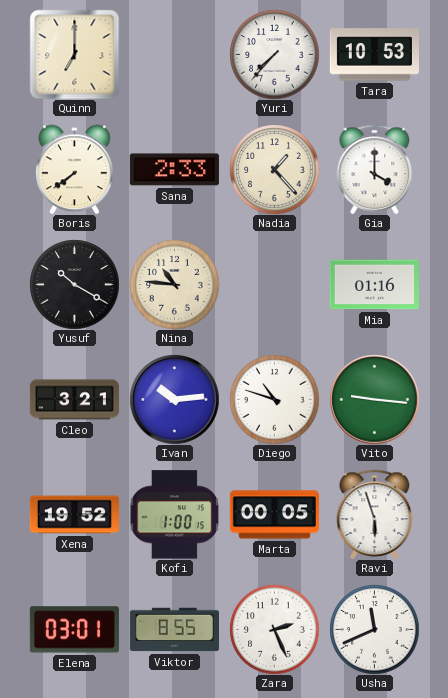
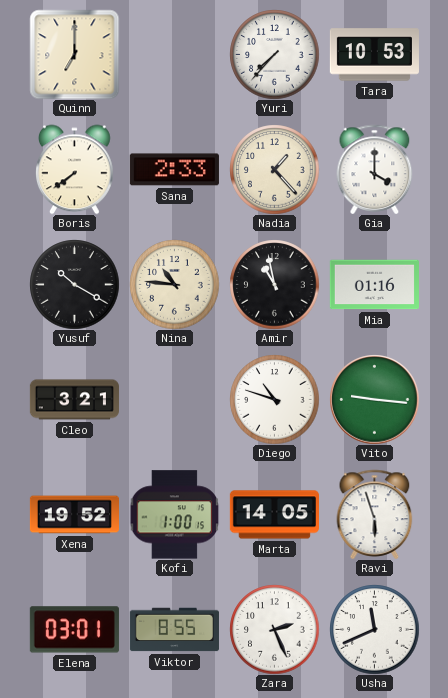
Amir: none -> 10:58 (274, 284)
Ivan: 10:14 -> none (174, 399)
Marta: 00:05 -> 14:05 (274, 515)
